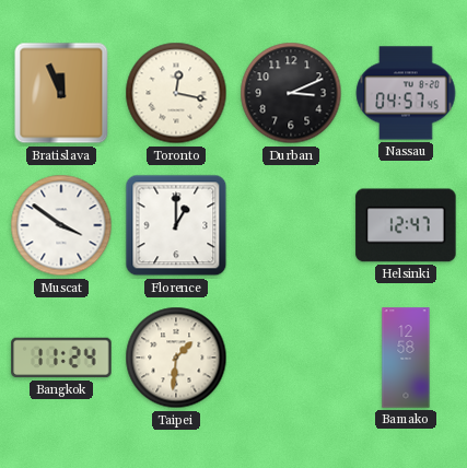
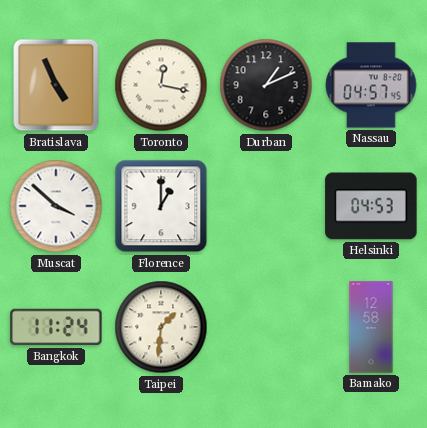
Bratislava: 11:56 -> 4:56 (56, 85)
Durban: 3:11 -> 1:11 (266, 85)
Muscat: 3:51 -> 3:52 (56, 206)
Helsinki: 12:47 -> 04:53 (371, 206)
